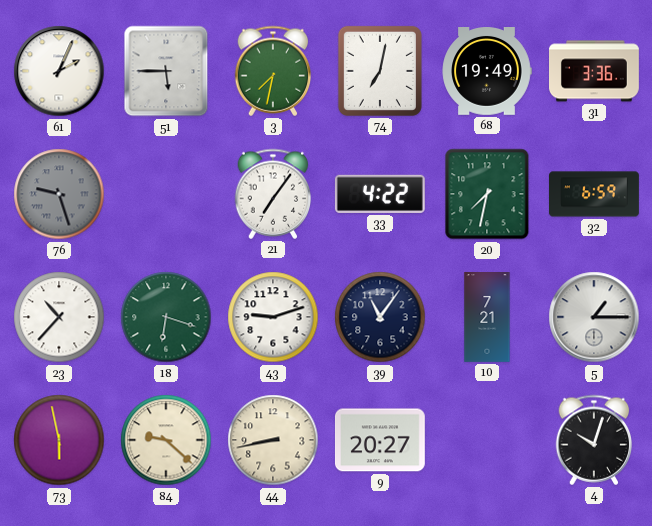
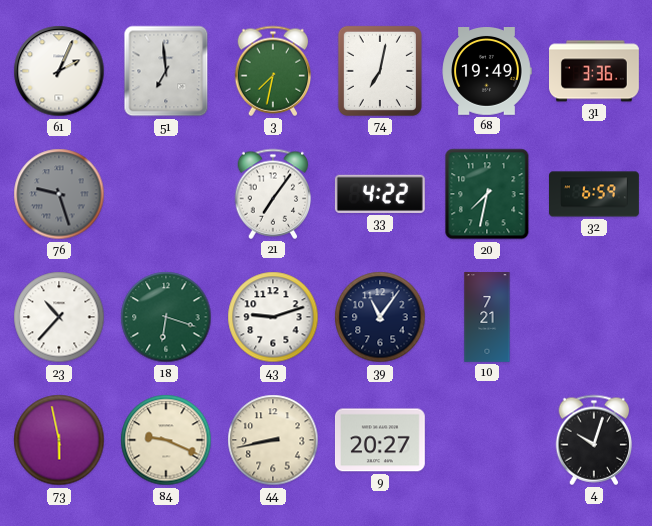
51: 5:45 -> 6:59 (166, 71)
5: 1:15 -> none (594, 317)
84: 9:22 -> 9:19 (166, 440)
